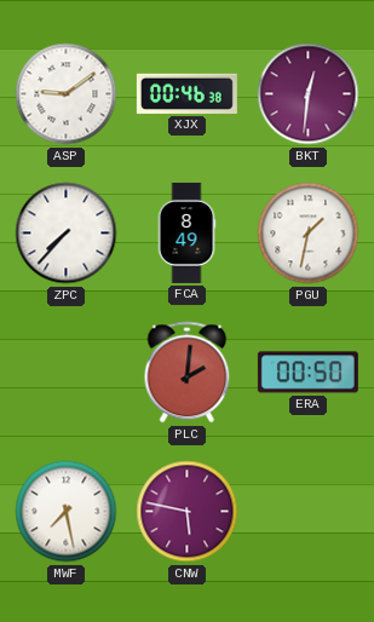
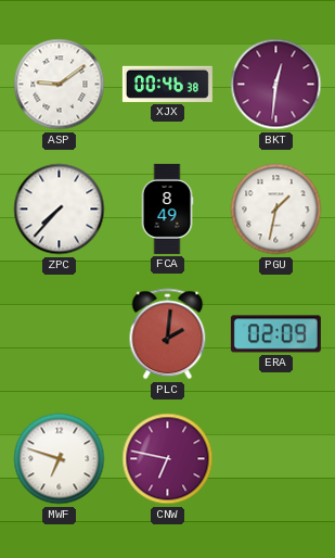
ERA: 00:50 -> 02:09 (275, 334)
MWF: 7:28 -> 6:48 (60, 459)
CNW: 5:47 -> 6:47 (168, 459)
